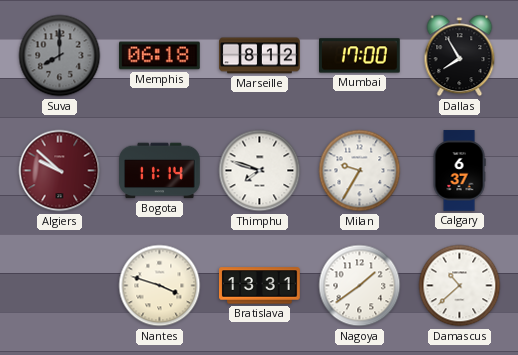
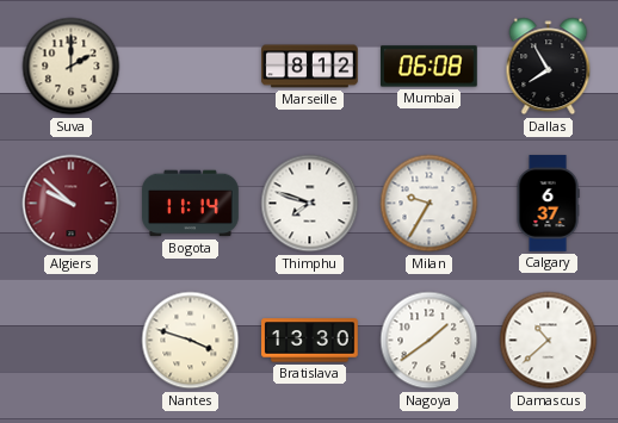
Suva: 8:00 -> 2:00 (72, 67)
Suva dial: grey -> cream (72, 67)
Memphis: 06:18 -> none (160, 56)
Mumbai: 17:00 -> 06:08 (429, 67)
Bratislava: 13:31 -> 13:30 (310, 341)
